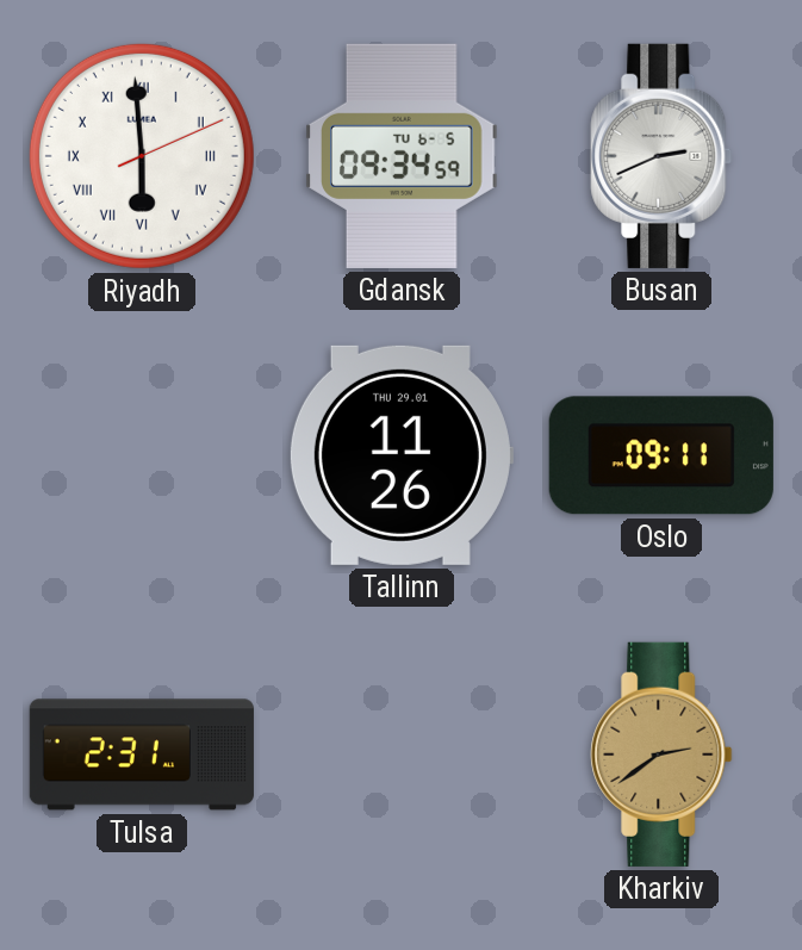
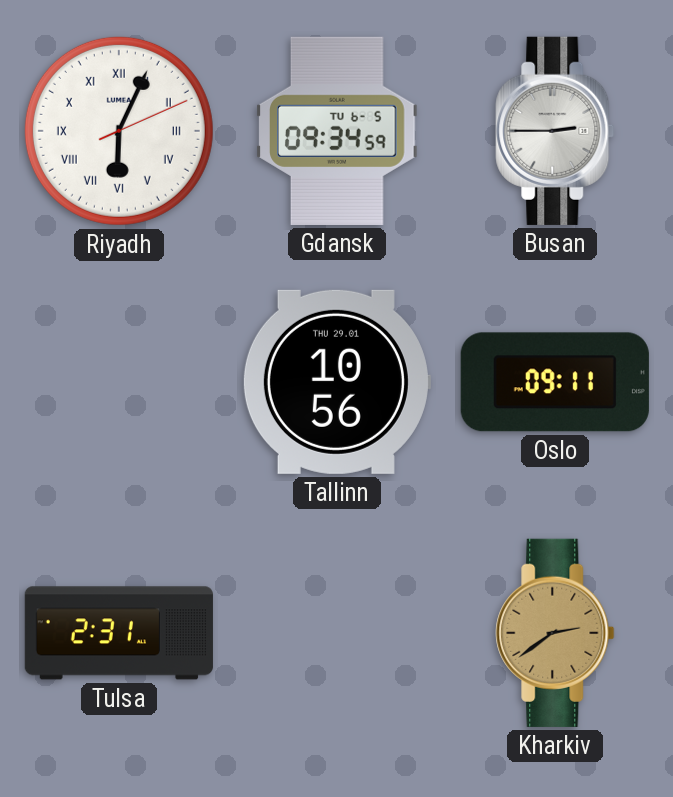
Riyadh: 5:59 -> 6:04 (119, 131)
Busan: 2:41 -> 2:45 (555, 131)
Tallinn: 11:26 -> 10:56 (336, 382)
